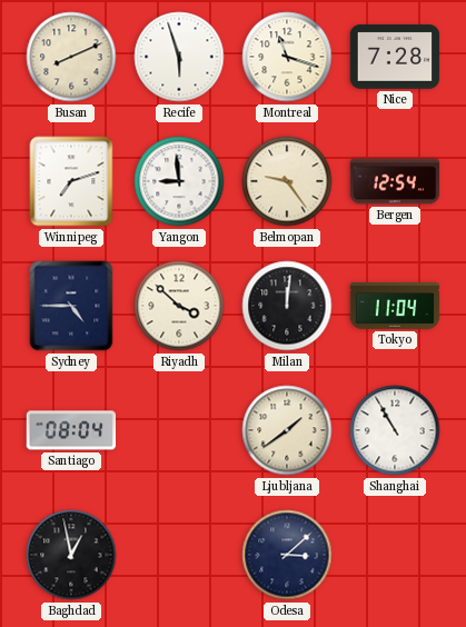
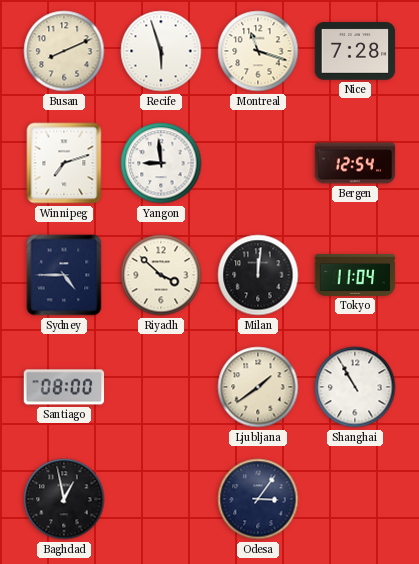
Belmopan: 9:24 -> none (287, 181)
Santiago: 08:04 -> 08:00 (64, 387)
Odesa: 3:08 -> 3:06 (258, 499)
